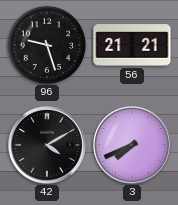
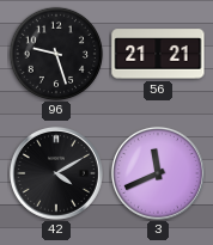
3: 7:41 -> 11:41 (158, 173)
